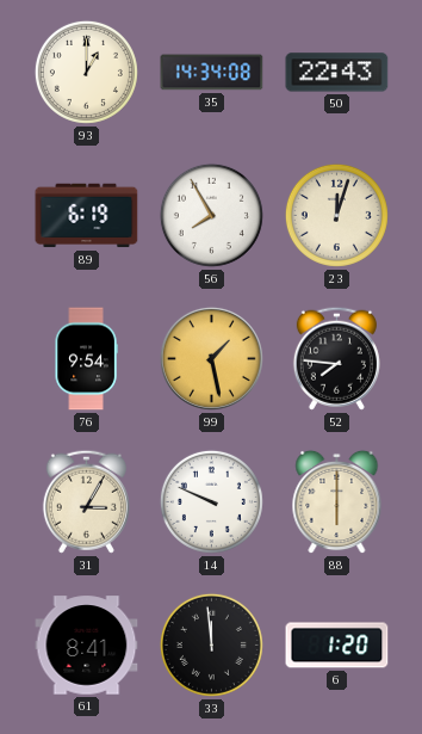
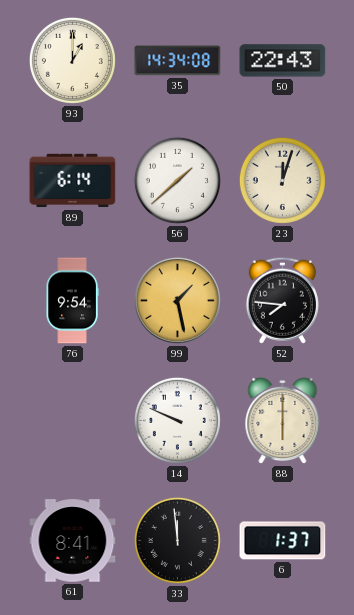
89: 6:19 -> 6:14 (73, 181)
56: 7:55 -> 1:38 (177, 180)
31: 3:05 -> none (86, 501)
6: 1:20 -> 1:37 (283, 541)
